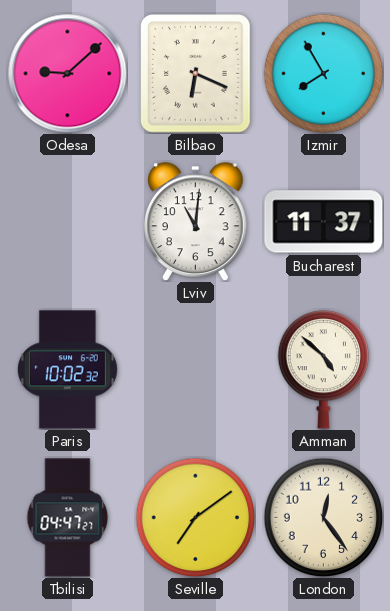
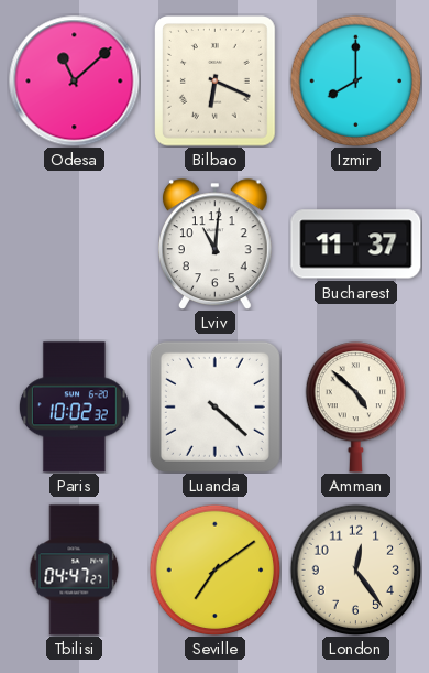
Odesa: 9:08 -> 11:08 (75, 82)
Izmir: 7:55 -> 8:00 (355, 80)
Luanda: none -> 4:22 (215, 406)
